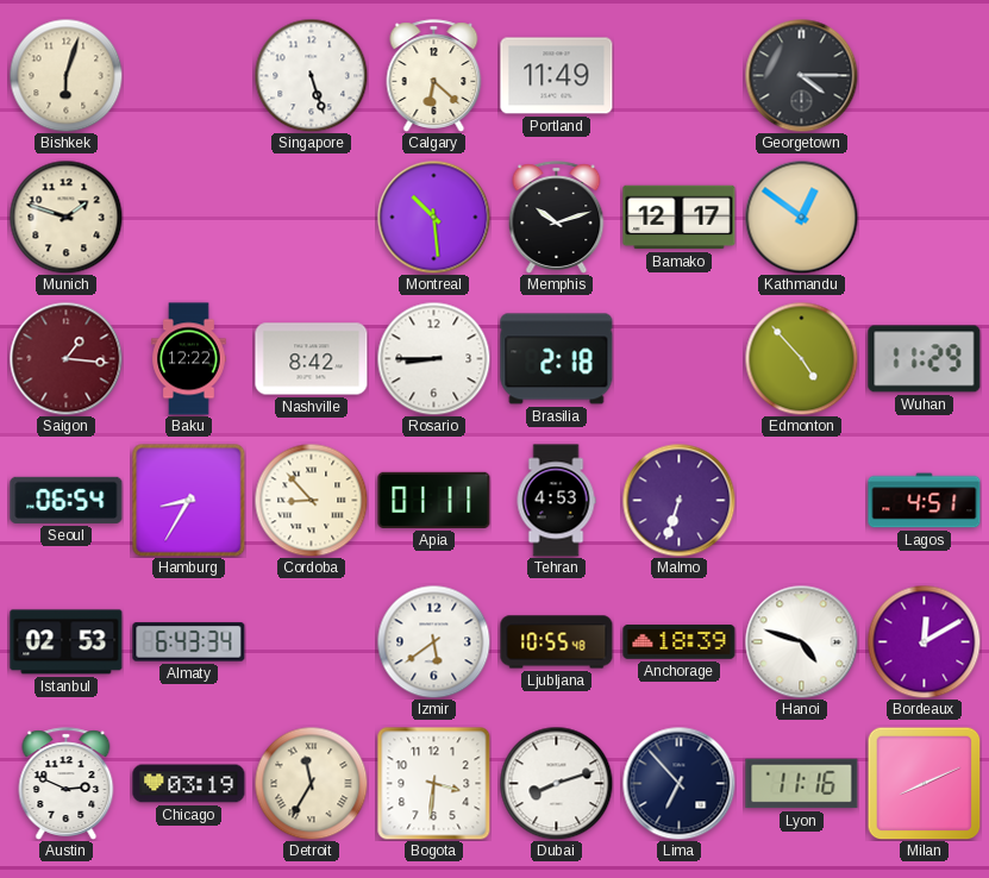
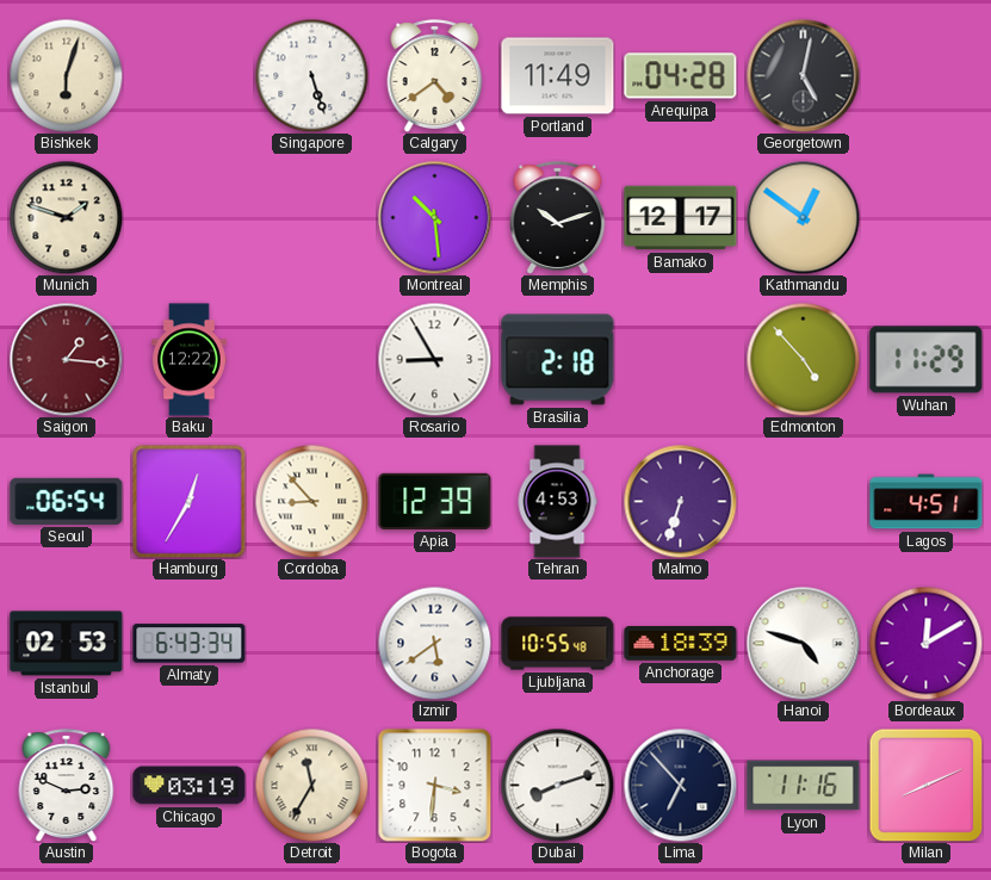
Calgary: 6:22 -> 4:39 (435, 76)
Arequipa: none -> 04:28 (681, 76)
Georgetown: 4:15 -> 5:02 (803, 75)
Nashville: 8:42 -> none (312, 359)
Rosario: 8:45 -> 8:55 (434, 359)
Hamburg: 8:35 -> 12:35 (188, 501)
Apia: 01:11 -> 12:39 (435, 501)
